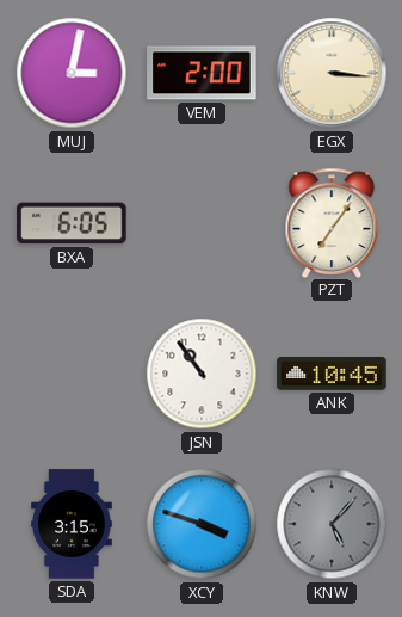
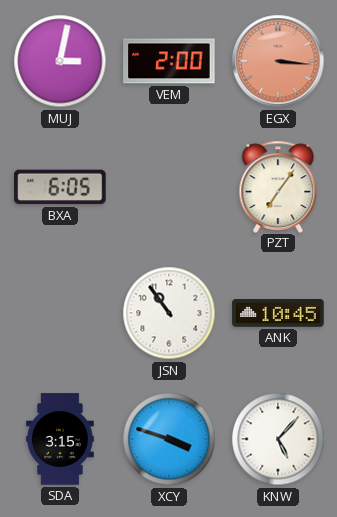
EGX dial: cream -> salmon (278, 61)
KNW dial: grey -> white (278, 439)
